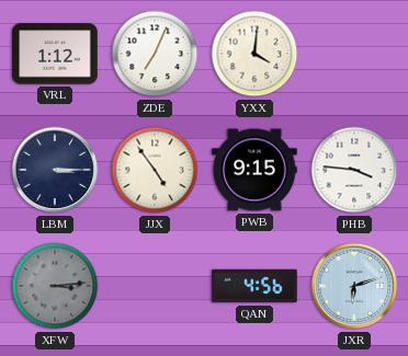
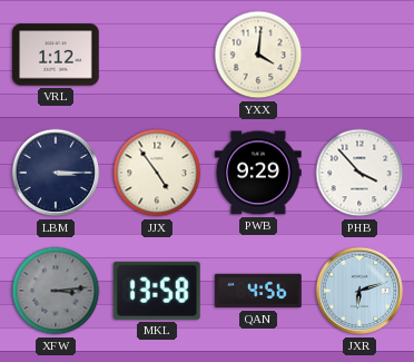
ZDE: 7:04 -> none (155, 54)
PWB: 9:15 -> 9:29 (258, 173)
PHB: 3:46 -> 3:53 (359, 173)
MKL: none -> 13:58 (157, 291)
